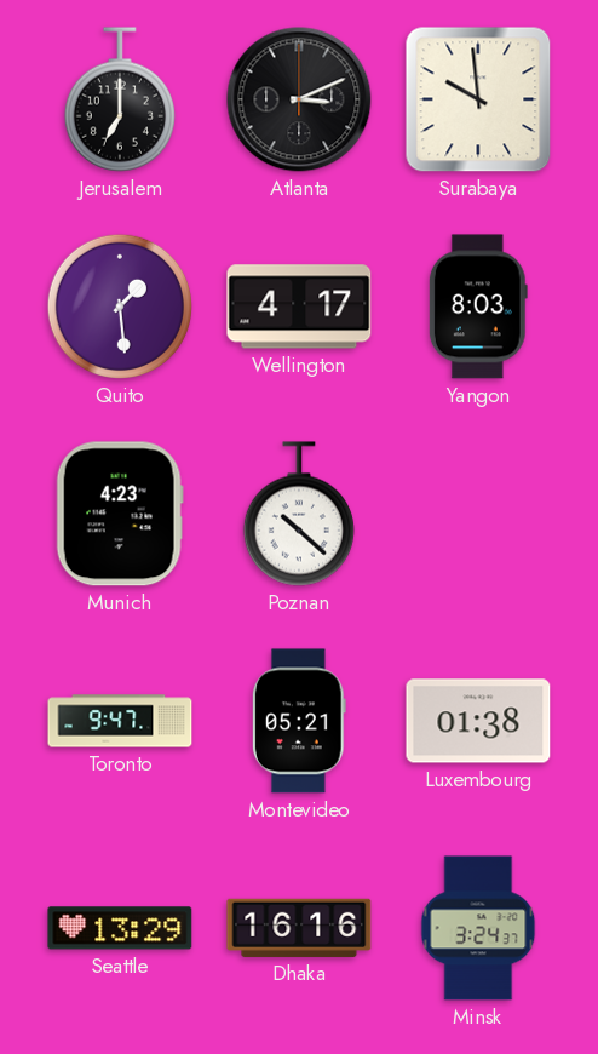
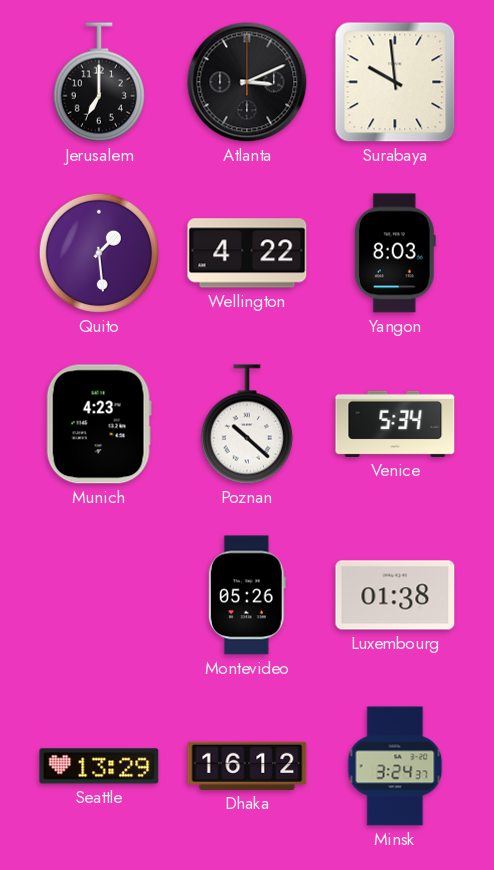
Wellington: 4:17 -> 4:22 (247, 253)
Venice: none -> 5:34 (395, 424)
Toronto: 9:47 -> none (120, 721)
Montevideo: 05:21 -> 05:26 (247, 595)
Dhaka: 16:16 -> 16:12 (247, 766)
